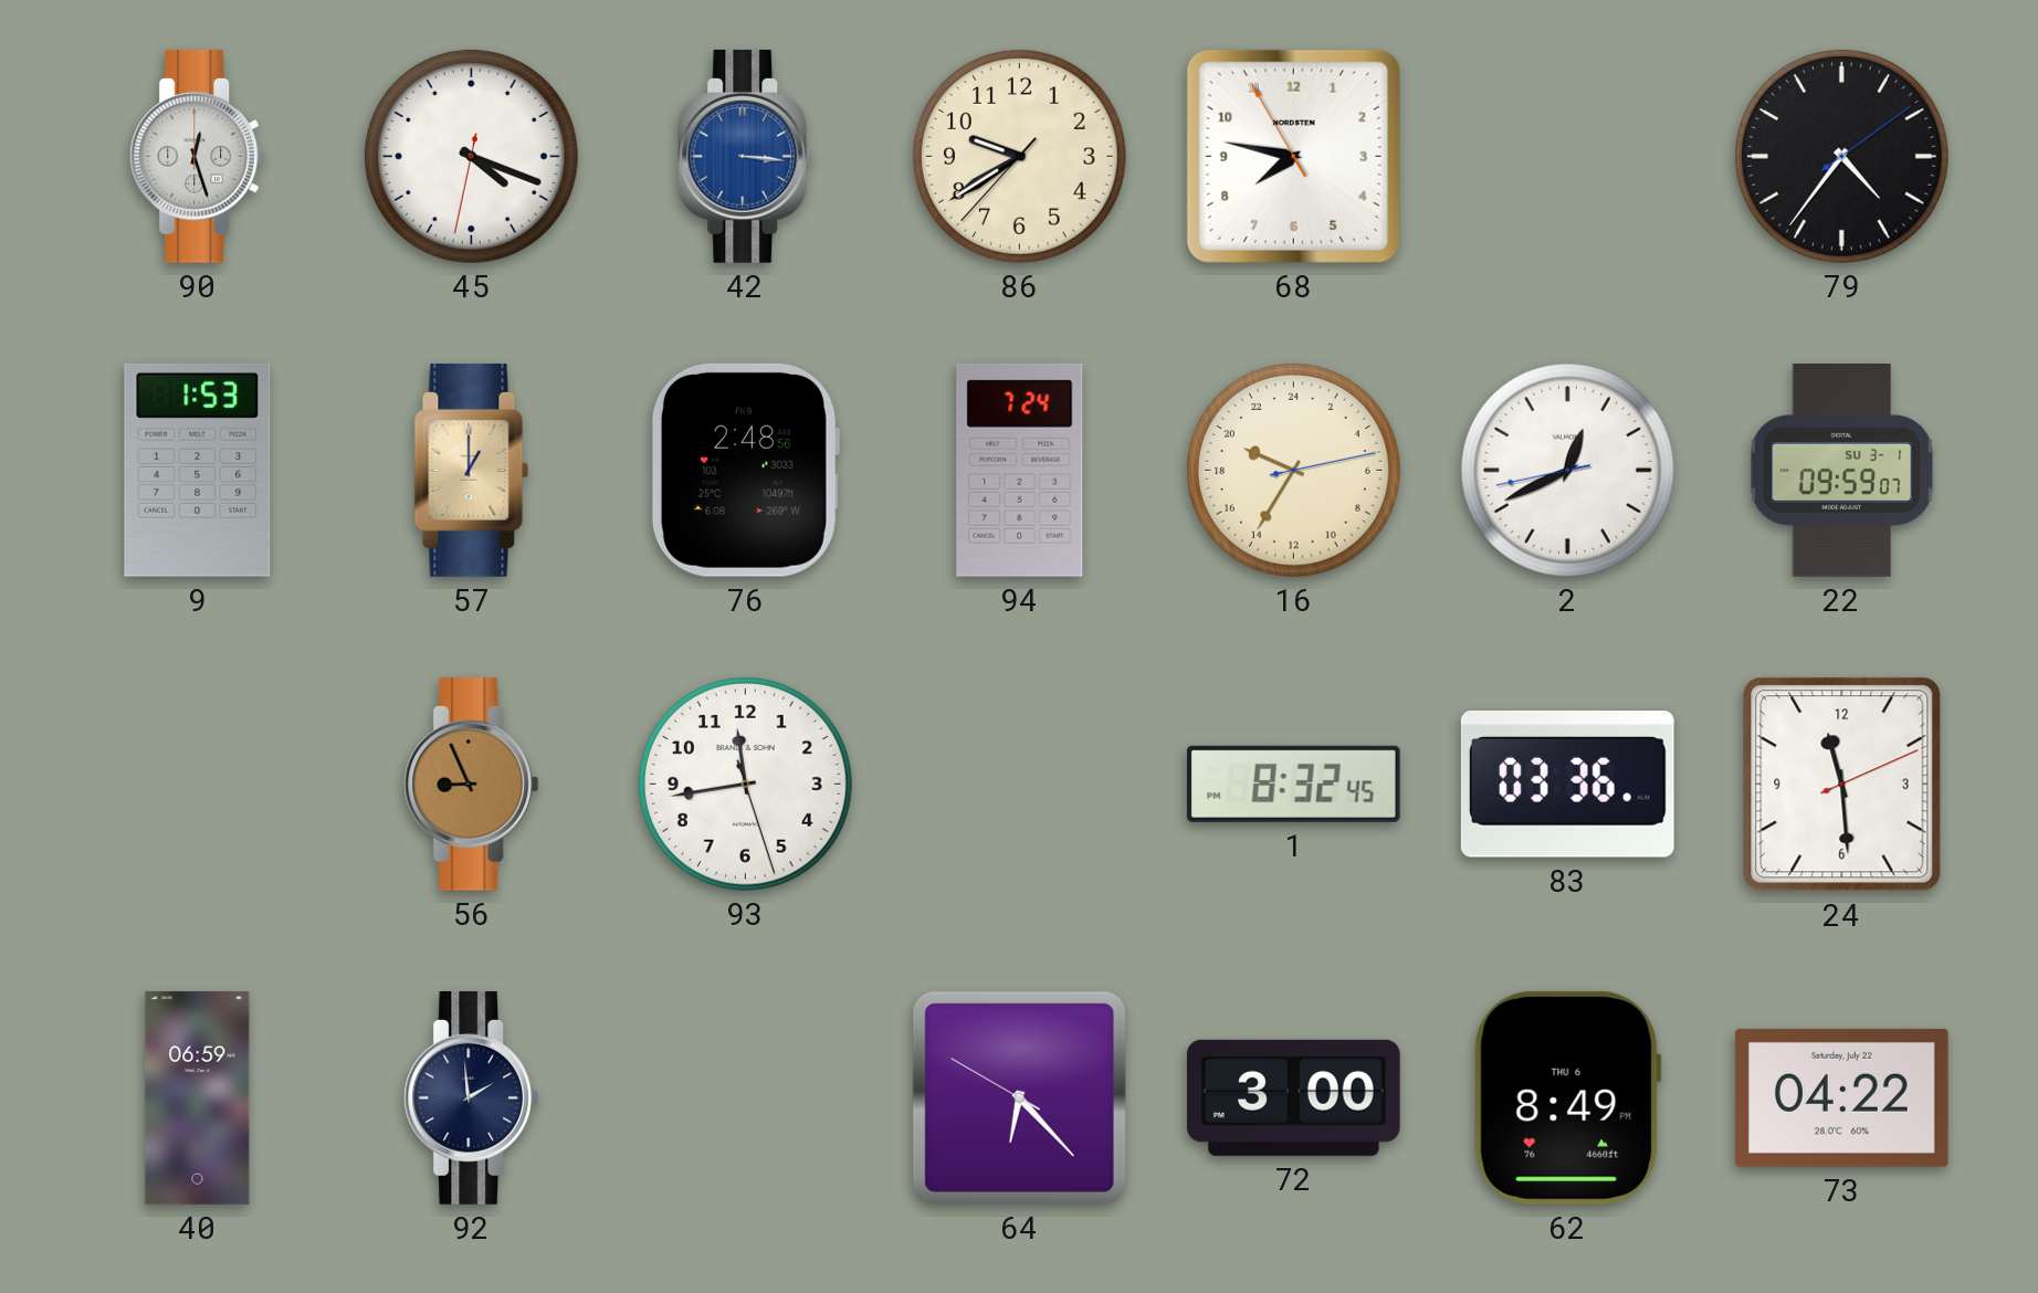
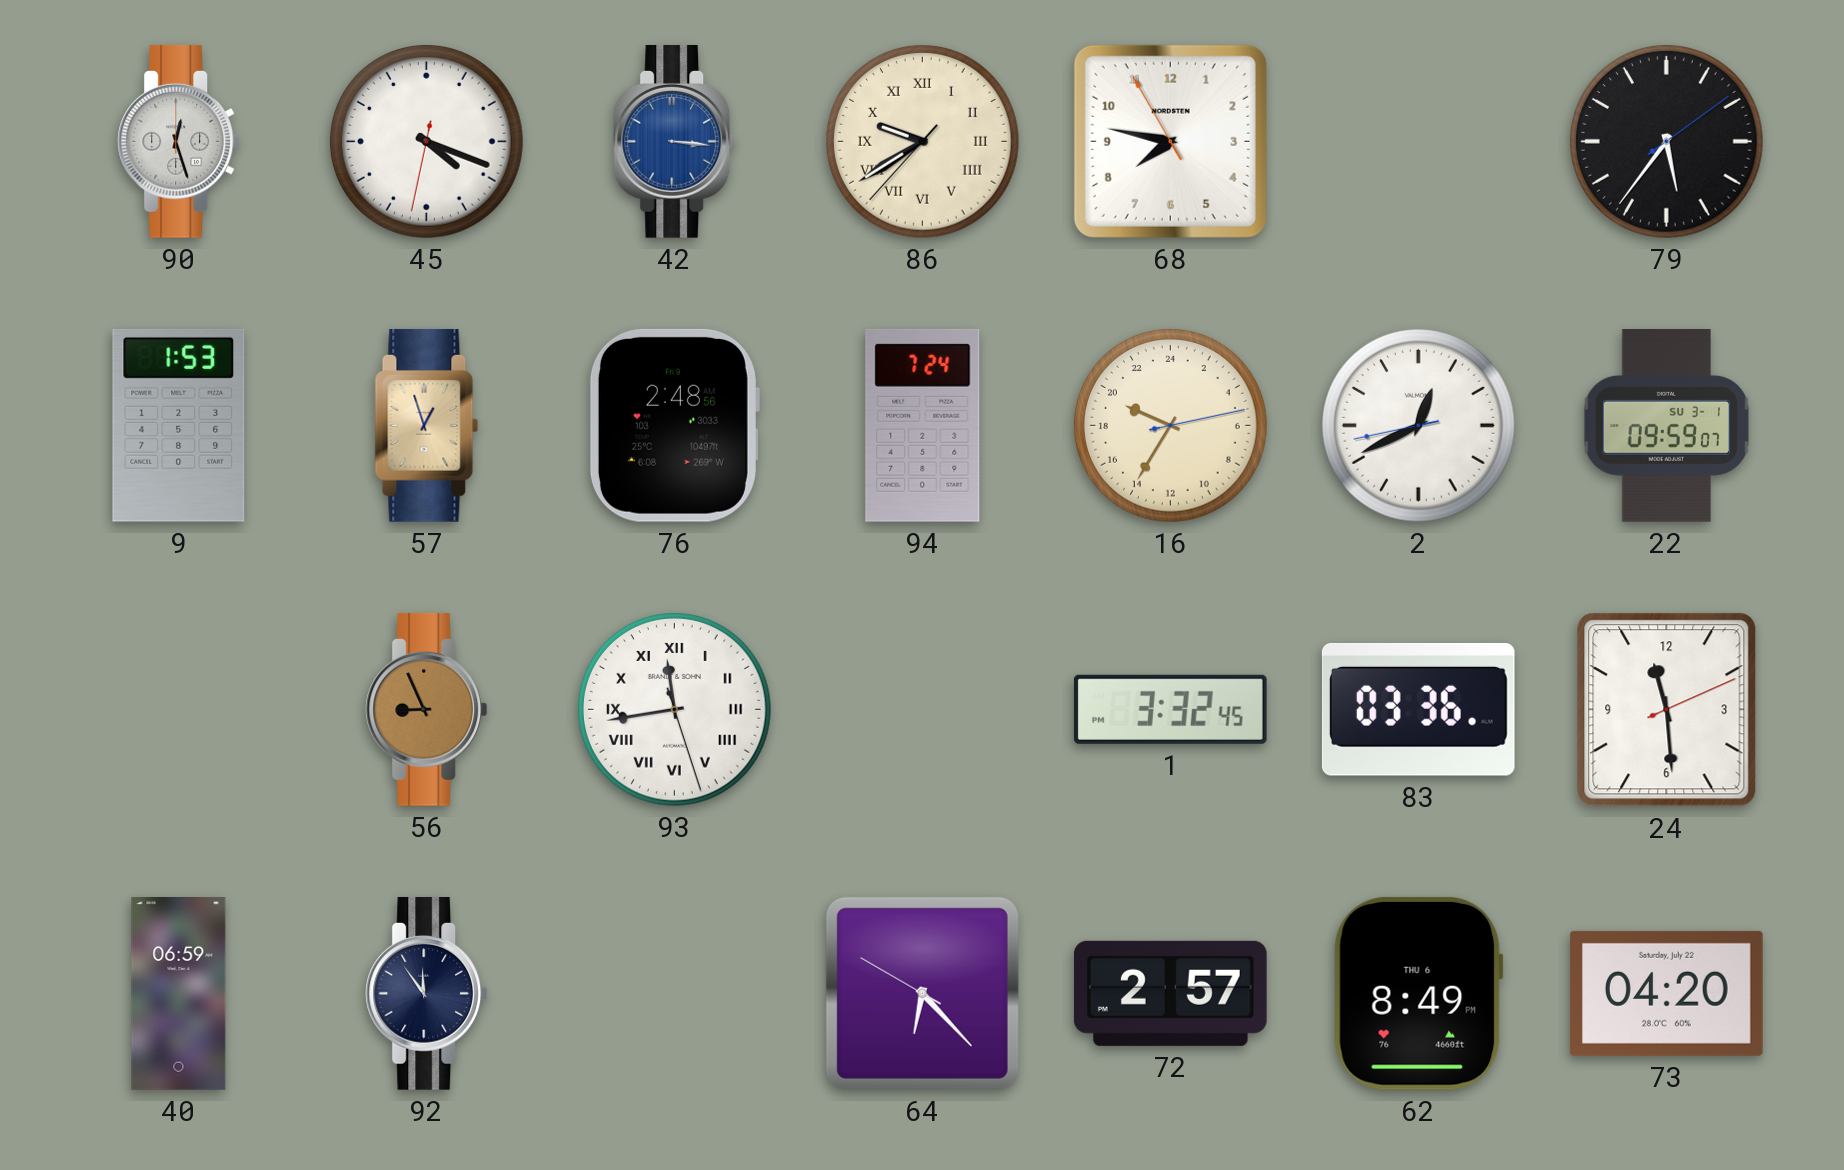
86 numerals: Arabic -> Roman (922, 141)
79: 4:36 -> 5:36 (1666, 141)
57: 1:00 -> 12:57 (427, 425)
93 numerals: Arabic -> Roman (674, 709)
1: 8:32 -> 3:32 (1170, 709)
92: 1:59 -> 11:54 (427, 993)
72: 3:00 -> 2:57 (1170, 993)
73: 04:22 -> 04:20 (1666, 993)
